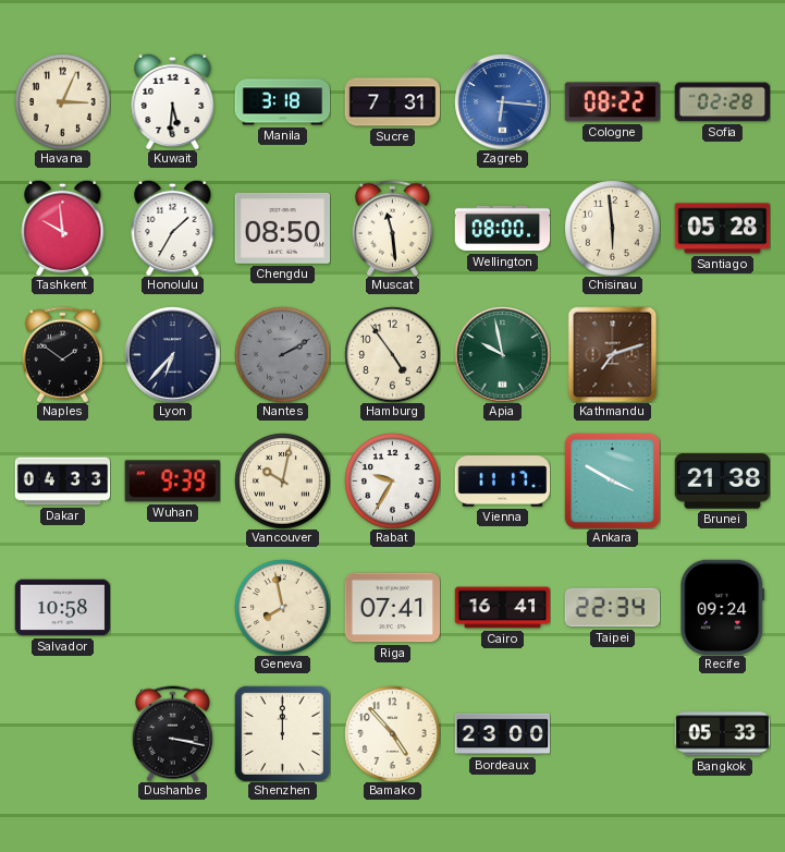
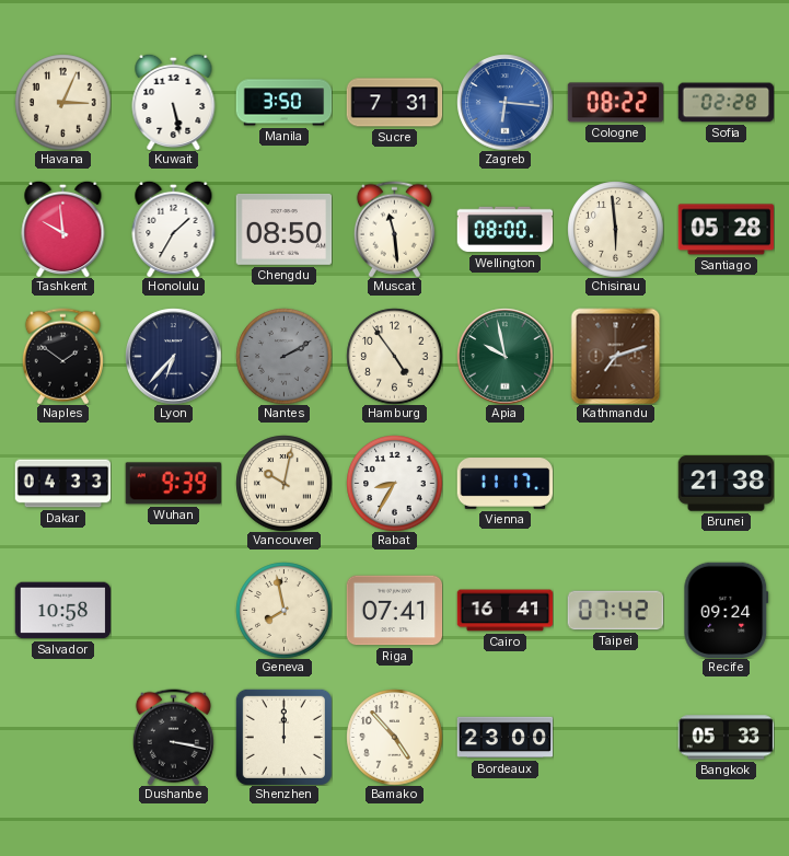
Kuwait: 5:31 -> 5:28 (174, 102)
Manila: 3:18 -> 3:50 (283, 103)
Rabat: 9:35 -> 8:35 (394, 483)
Ankara: 3:50 -> none (612, 480)
Taipei: 22:34 -> 07:42 (615, 611)
